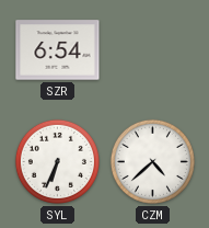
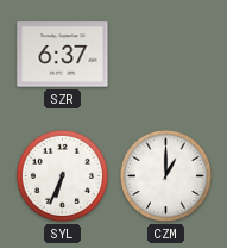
SZR: 6:54 -> 6:37 (63, 55)
CZM: 4:38 -> 1:00 (165, 175)
